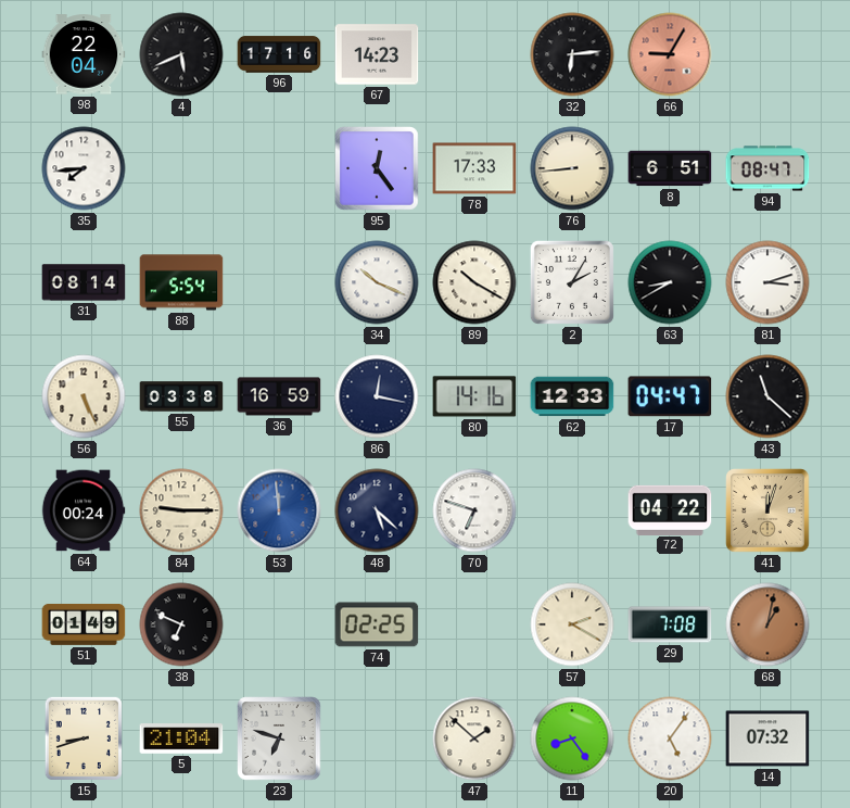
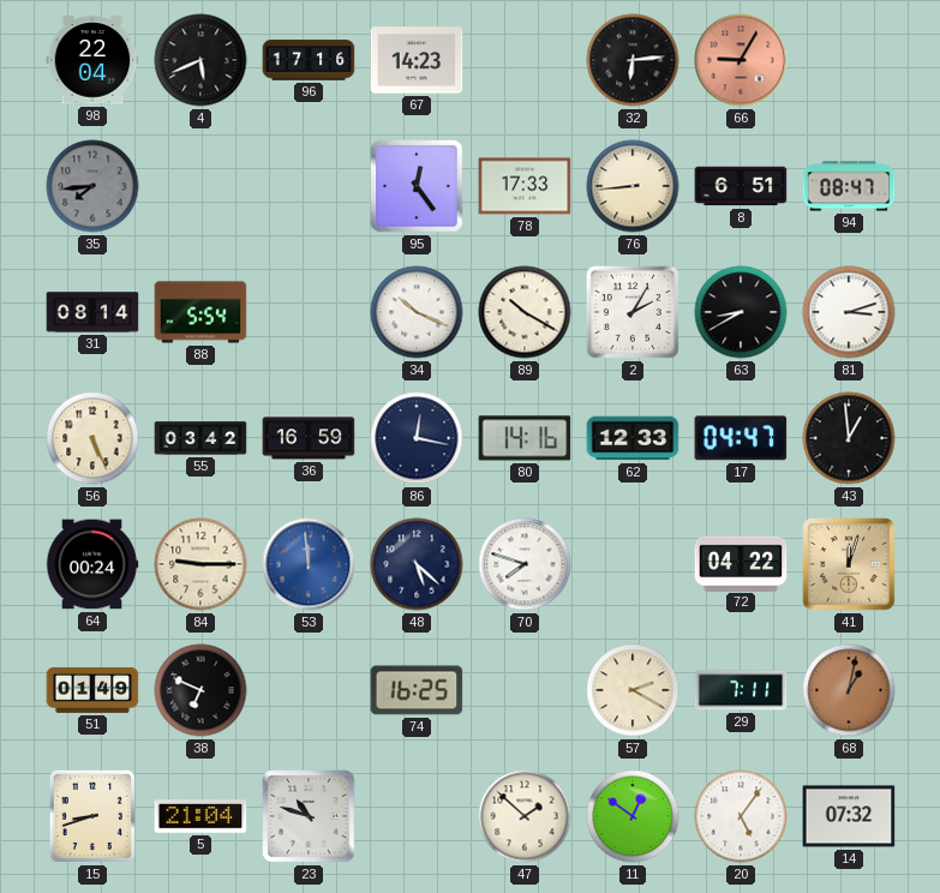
35 dial: white -> grey (92, 186)
55: 03:38 -> 03:42 (200, 438)
43: 11:22 -> 12:59 (849, 438)
70: 6:48 -> 7:48 (525, 564)
74: 02:25 -> 16:25 (417, 690)
29: 7:08 -> 7:11 (741, 690)
23: 6:48 -> 10:48 (309, 816)
11: 8:24 -> 12:51 (633, 816)
